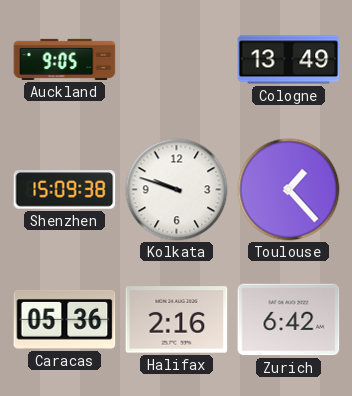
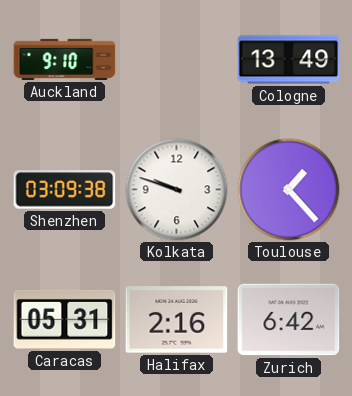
Auckland: 9:05 -> 9:10 (65, 59)
Shenzhen: 15:09 -> 03:09 (65, 190)
Caracas: 05:36 -> 05:31 (65, 319)
